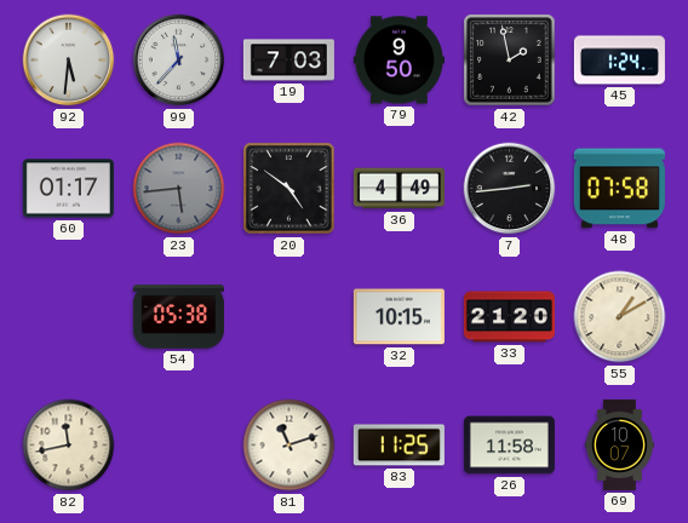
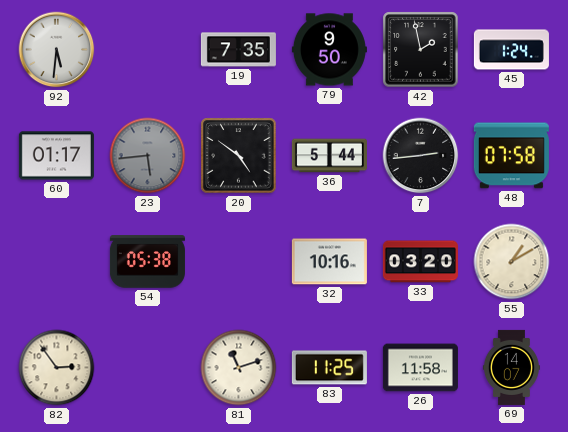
99: 11:37 -> none (179, 61)
19: 7:03 -> 7:35 (238, 50)
36: 4:49 -> 5:44 (329, 156)
32: 10:15 -> 10:16 (329, 262)
33: 21:20 -> 03:20 (420, 262)
82: 11:43 -> 2:54 (57, 368)
69: 10:07 -> 14:07 (511, 367)
